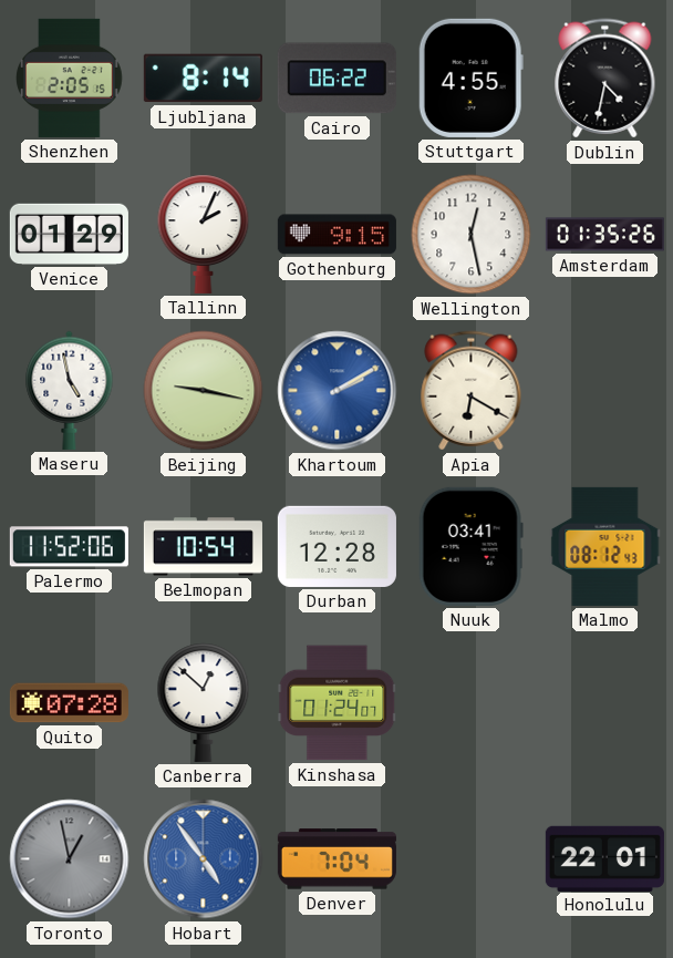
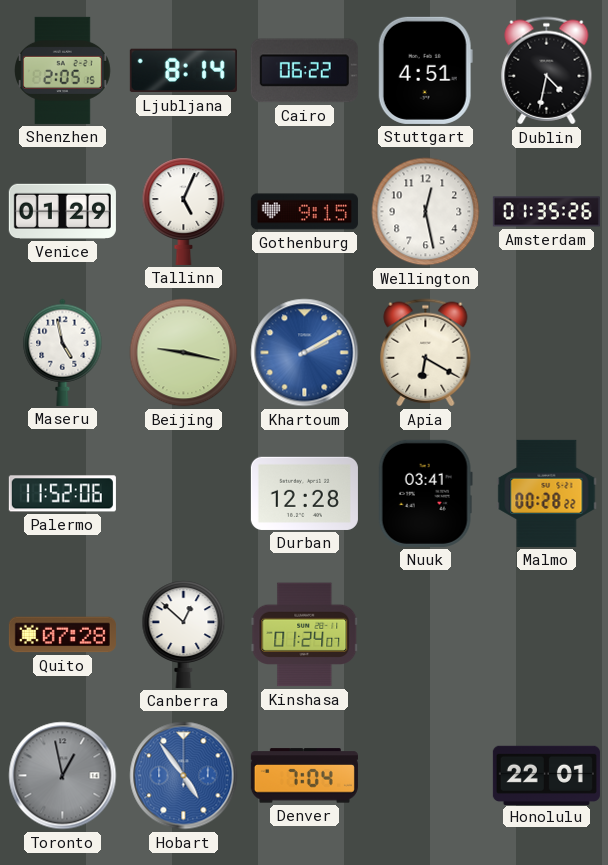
Stuttgart: 4:55 -> 4:51 (425, 70)
Tallinn: 2:04 -> 5:04 (184, 211)
Belmopan: 10:54 -> none (203, 547)
Malmo: 08:12 -> 00:28 (547, 493)
